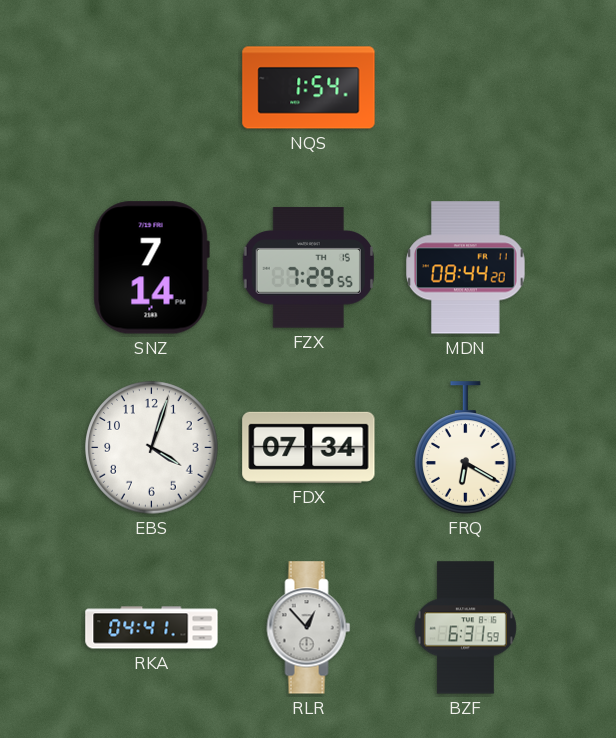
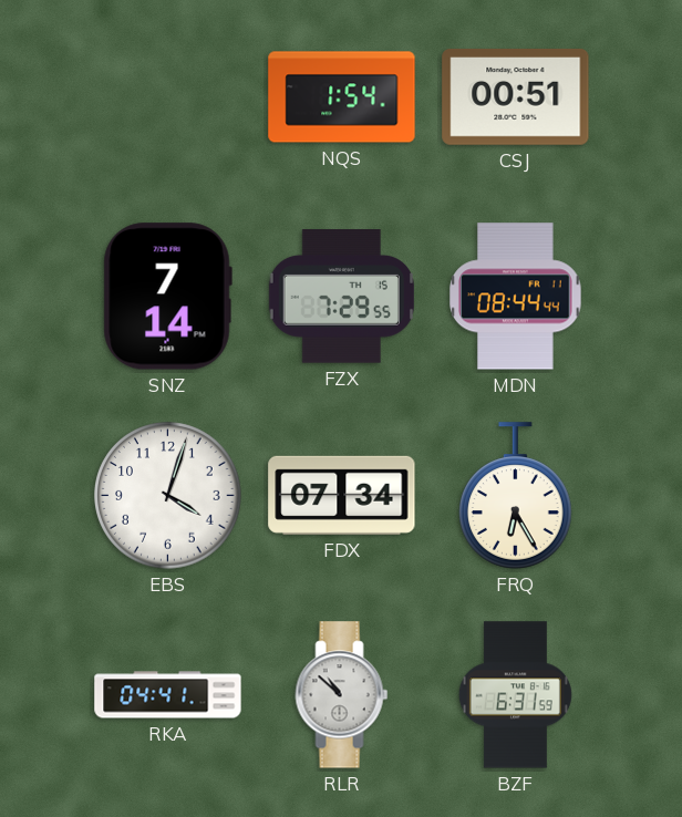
CSJ: none -> 00:51 (516, 97)
MDN: 08:44:20 -> 08:44:44 (516, 297)
FRQ: 6:20 -> 6:25 (516, 496)
RLR: 12:53 -> 10:52 (342, 695)
